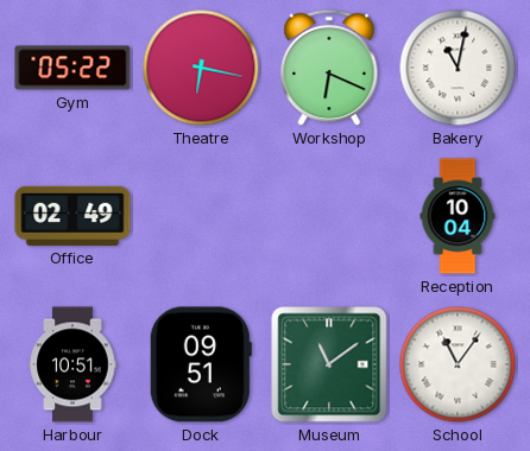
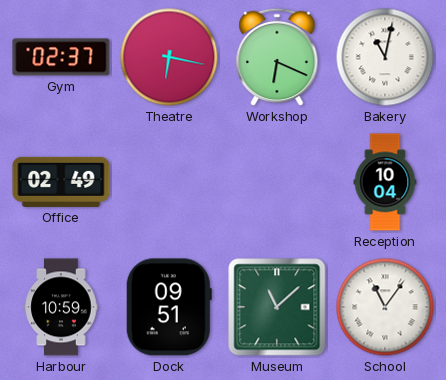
Gym: 05:22 -> 02:37 (61, 57)
Harbour: 10:51 -> 10:59 (61, 307)
Museum: 11:09 -> 11:08 (277, 307)
